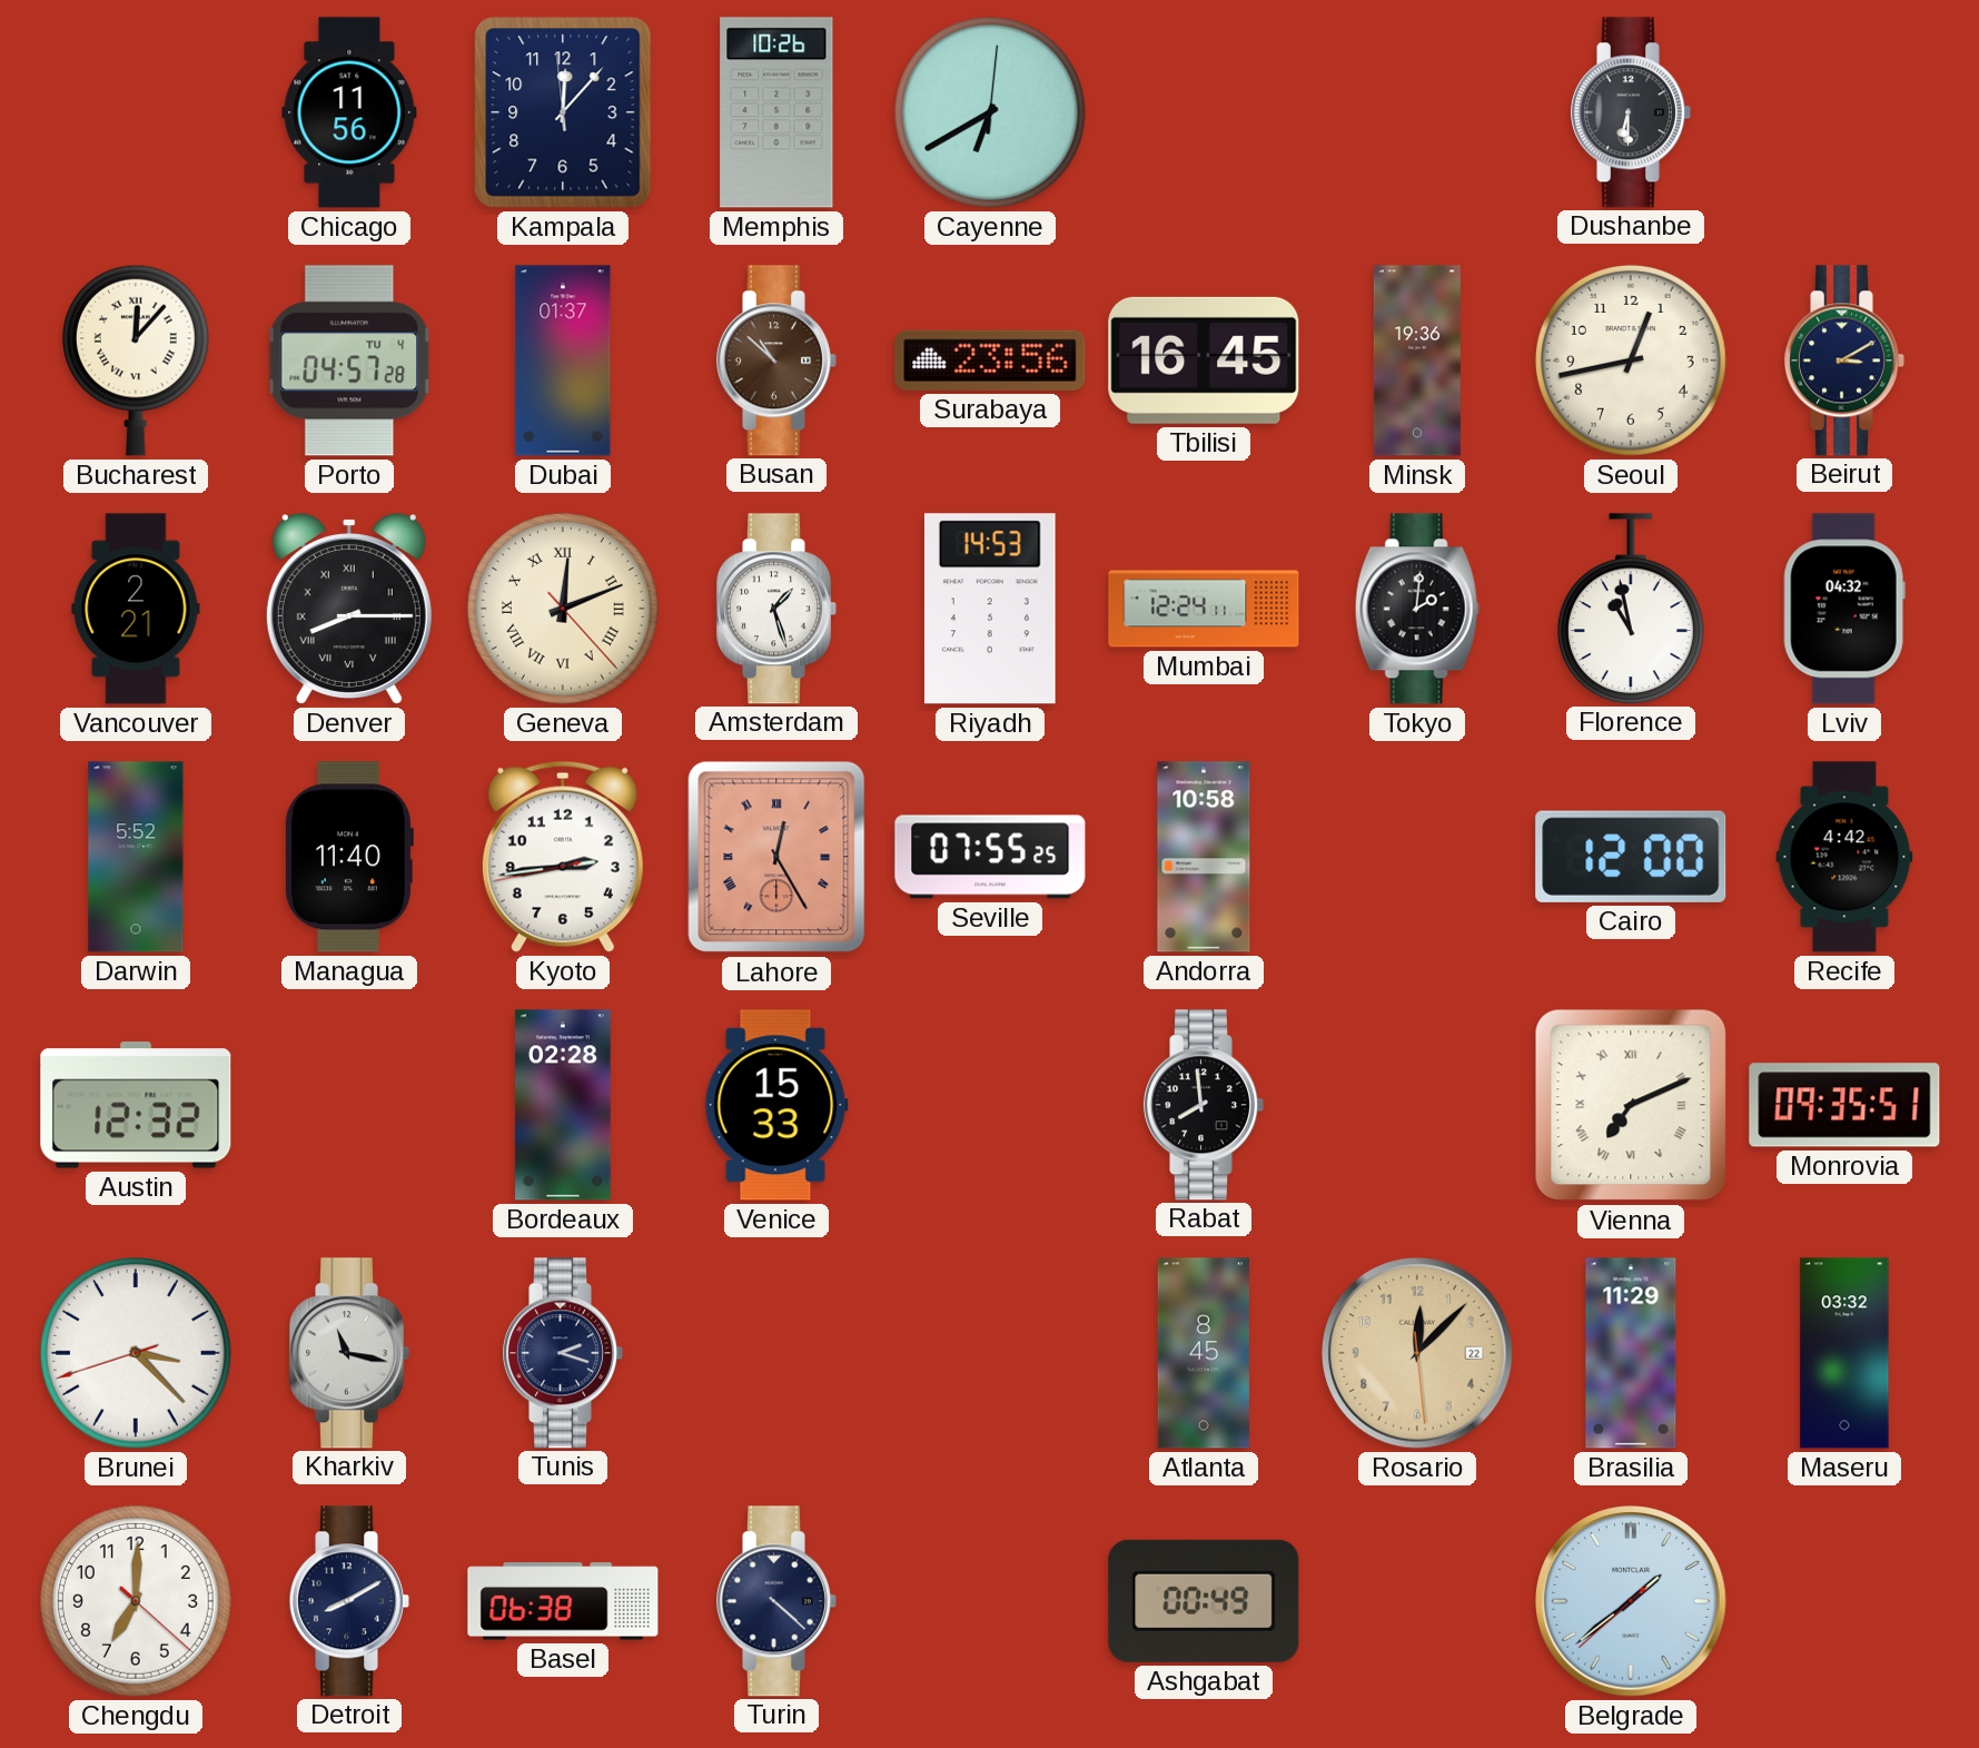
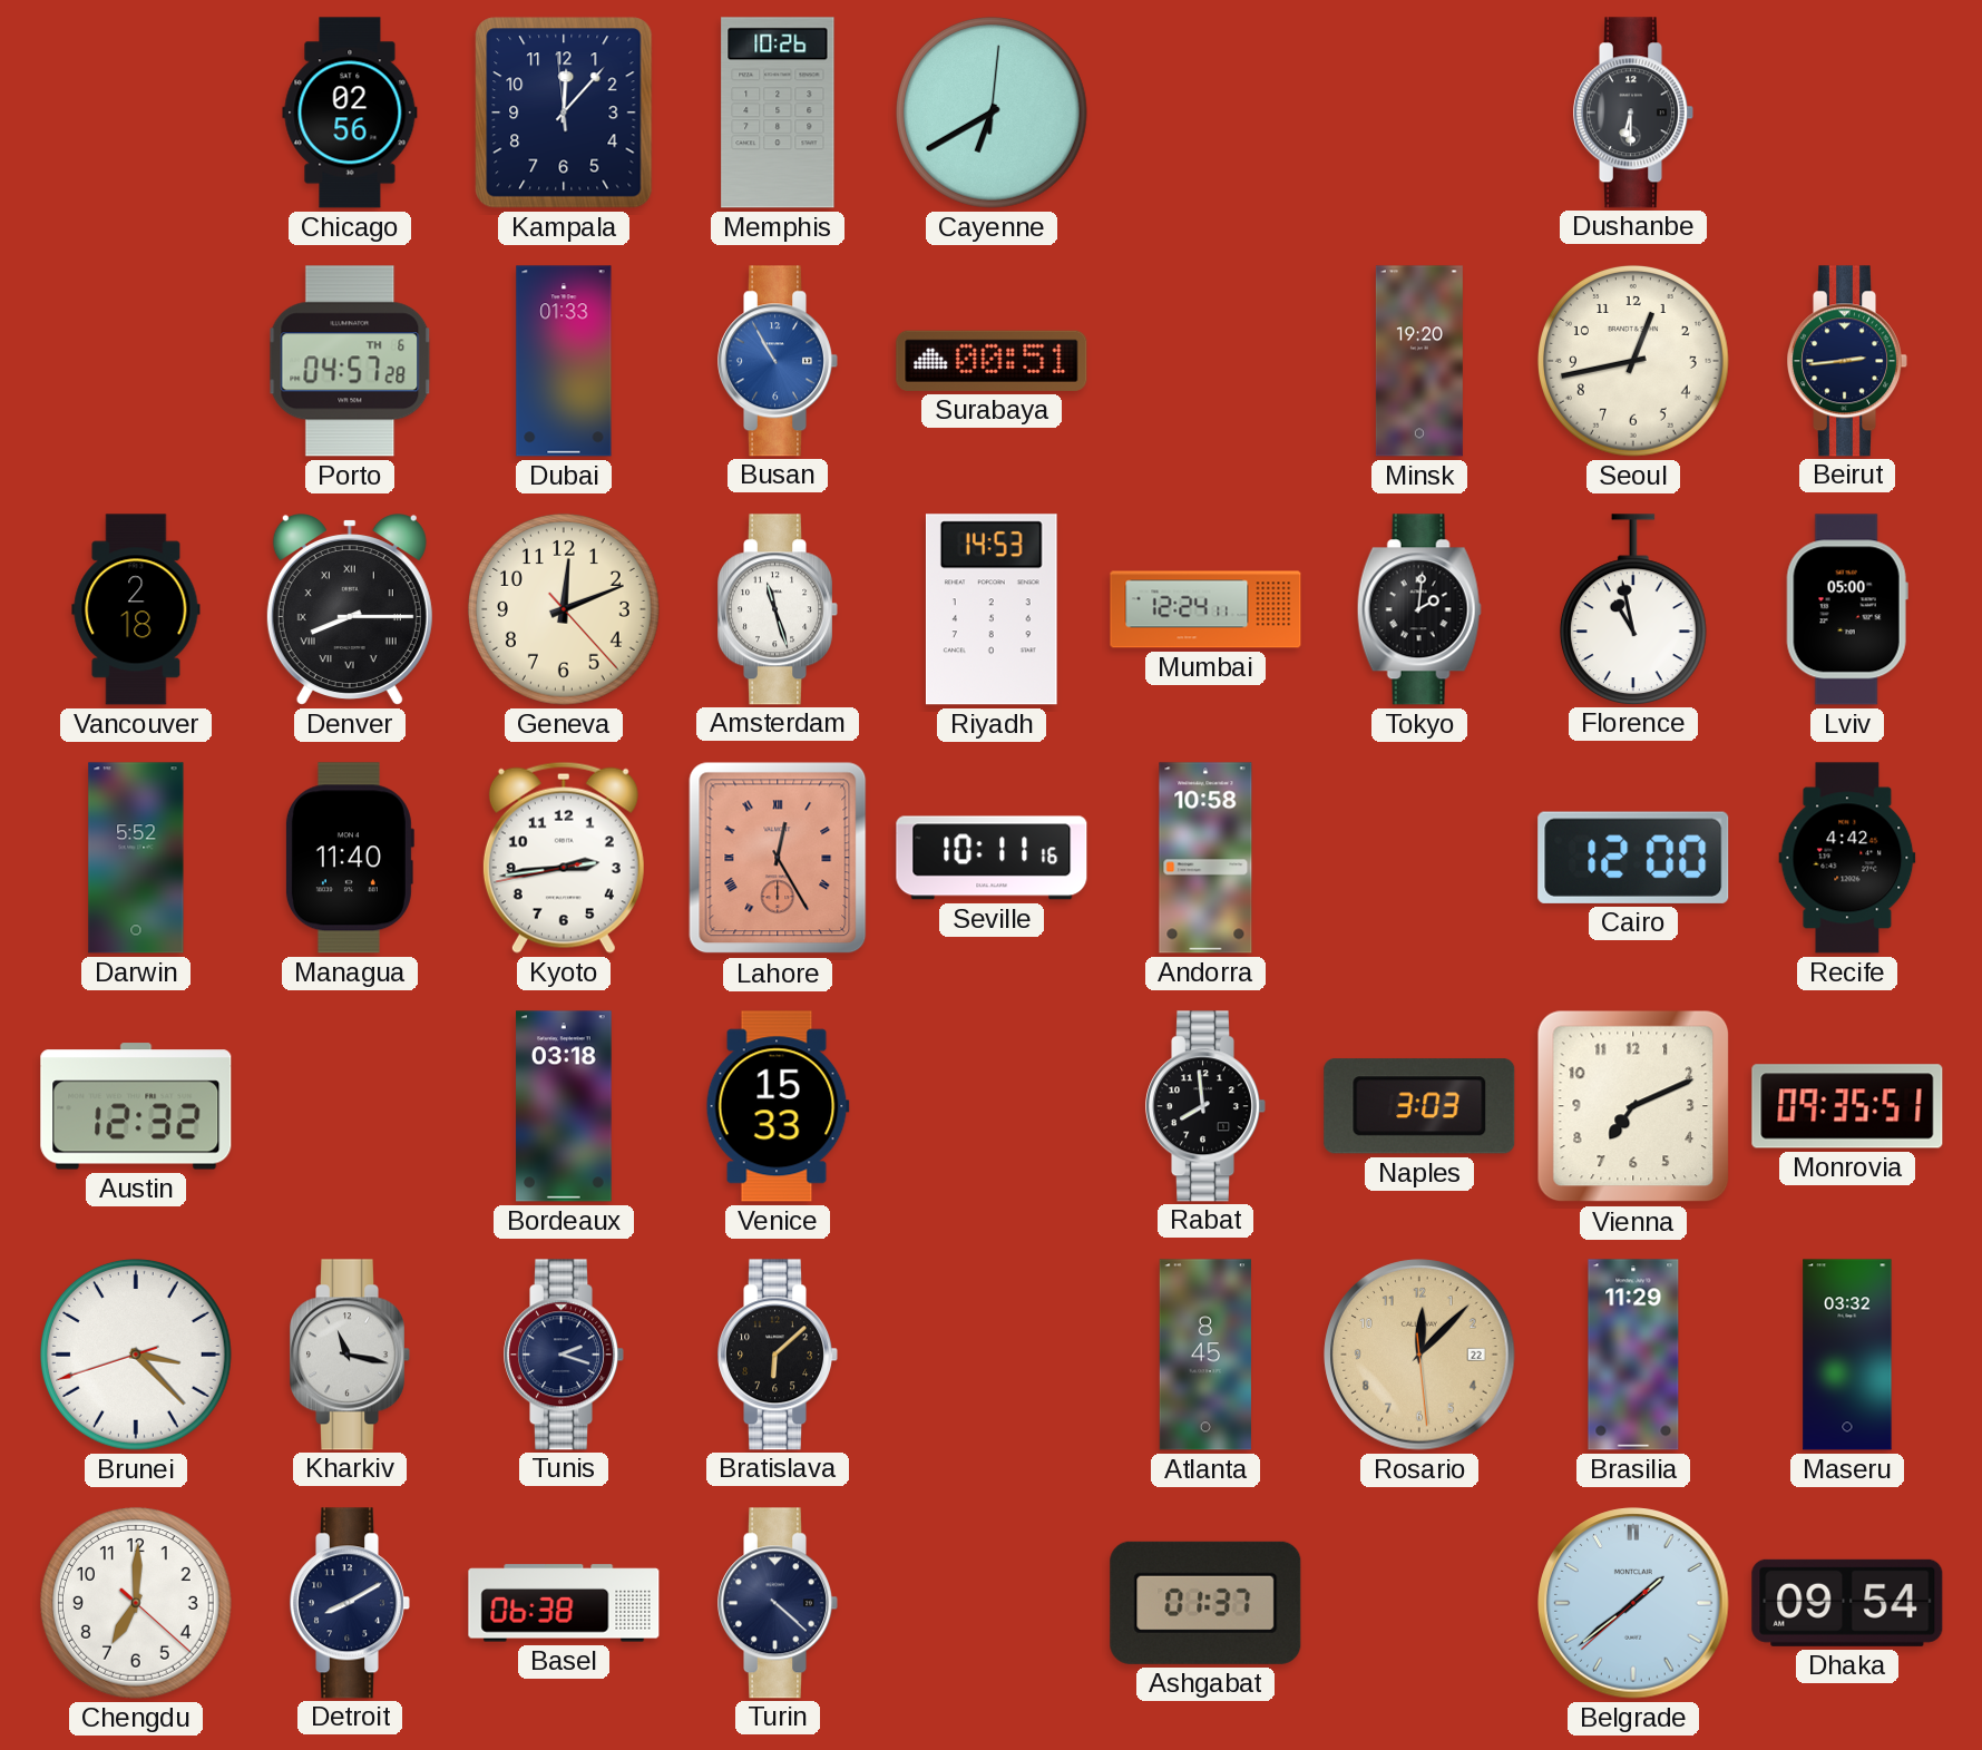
Chicago: 11:56 -> 02:56 (350, 113)
Bucharest: 12:07 -> none (136, 361)
Porto date: TU 4 -> TH 6 (350, 361)
Dubai: 01:37 -> 01:33 (564, 361)
Busan: 10:52 -> 10:55 (778, 361)
Busan dial: brown -> blue (778, 361)
Surabaya: 23:56 -> 00:51 (992, 361)
Tbilisi: 16:45 -> none (1204, 361)
Minsk: 19:36 -> 19:20 (1419, 361)
Beirut: 3:10 -> 2:44 (1847, 361)
Vancouver: 2:21 -> 2:18 (136, 609)
Geneva numerals: Roman -> Arabic (564, 609)
Amsterdam: 1:27 -> 11:27 (778, 609)
Lviv: 04:32 -> 05:00 (1847, 609)
Seville: 07:55 -> 10:11 (992, 858)
Bordeaux: 02:28 -> 03:18 (564, 1106)
Naples: none -> 3:03 (1419, 1106)
Vienna numerals: Roman -> Arabic (1633, 1106)
Bratislava: none -> 6:08 (778, 1355)
Ashgabat: 00:49 -> 01:37 (1205, 1603)
Dhaka: none -> 09:54 (1847, 1603)
